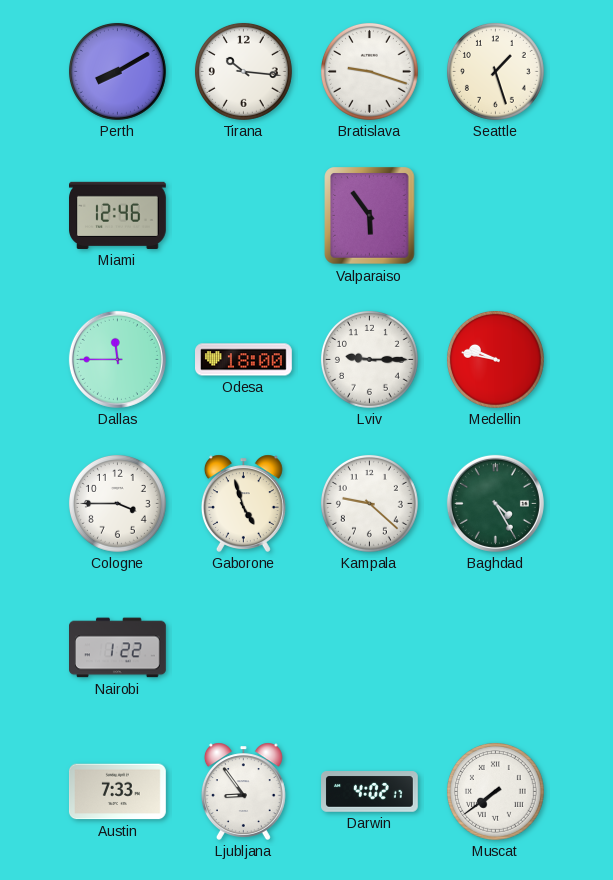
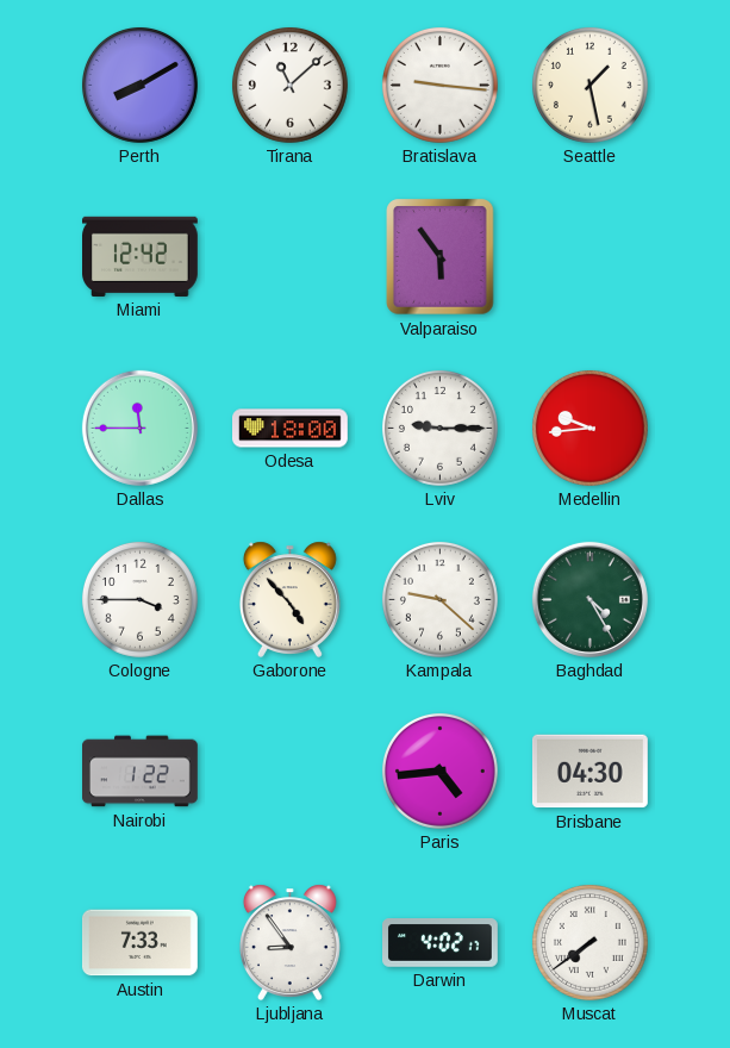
Tirana: 10:16 -> 11:08 (289, 85)
Bratislava: 9:18 -> 9:16 (439, 85)
Seattle: 1:27 -> 1:28 (589, 85)
Miami: 12:46 -> 12:42 (141, 256)
Medellin: 9:47 -> 9:44 (589, 428)
Gaborone: 4:57 -> 4:53 (289, 599)
Paris: none -> 4:44 (439, 771)
Brisbane: none -> 04:30 (589, 772)
